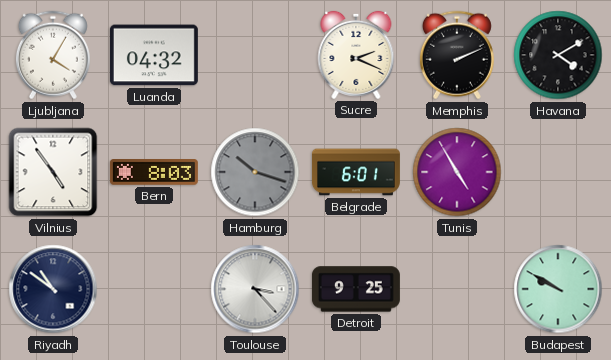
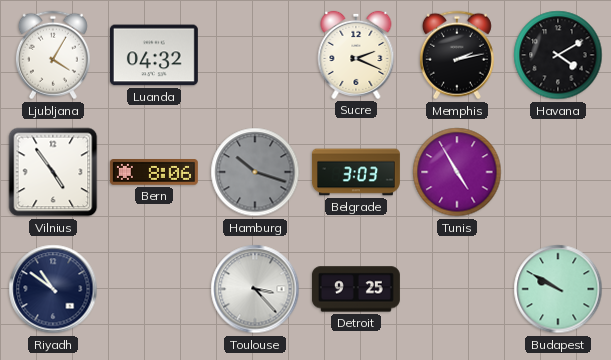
Memphis: 2:11 -> 2:13 (457, 55)
Bern: 8:03 -> 8:06 (154, 172)
Belgrade: 6:01 -> 3:03 (356, 172)
